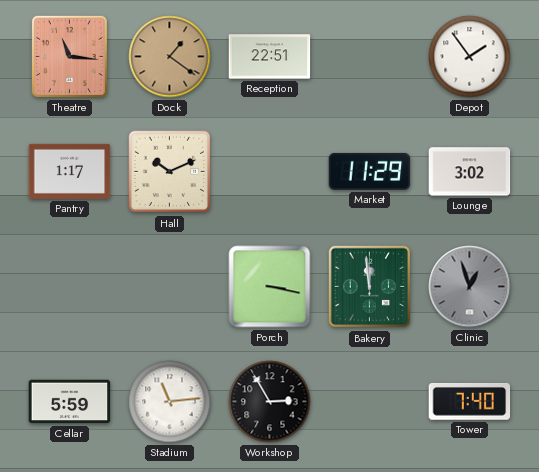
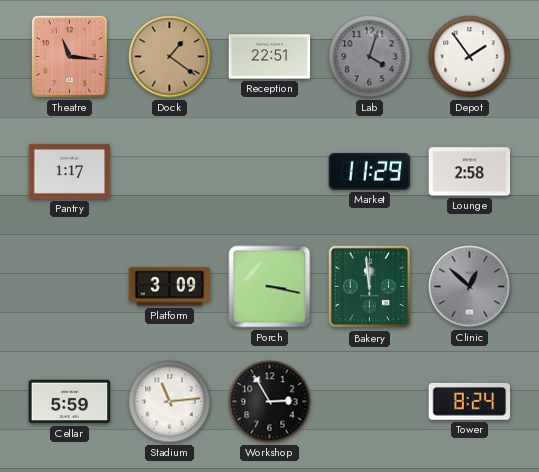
Lab: none -> 4:03 (370, 57)
Hall: 10:11 -> none (170, 172)
Lounge: 3:02 -> 2:58 (470, 172)
Platform: none -> 3:09 (170, 287)
Clinic: 12:57 -> 12:52 (470, 287)
Tower: 7:40 -> 8:24 (470, 401)
